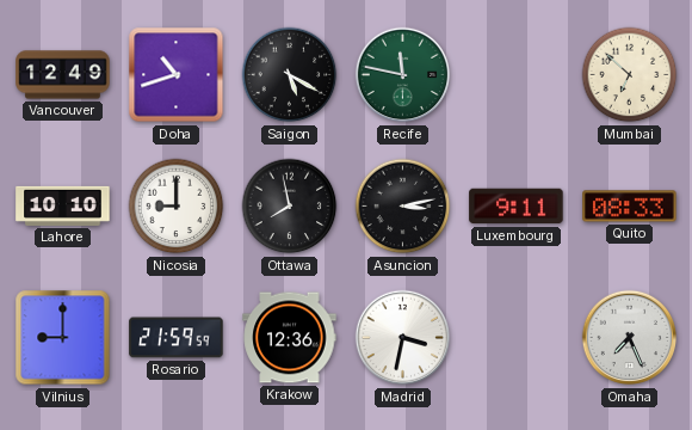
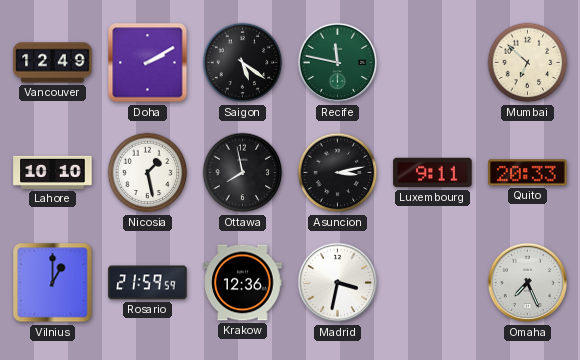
Doha: 10:42 -> 2:10 (148, 63)
Saigon: 5:20 -> 5:21 (243, 63)
Nicosia: 9:00 -> 1:28 (148, 173)
Quito: 08:33 -> 20:33 (528, 173)
Vilnius: 9:00 -> 1:00 (53, 283)
